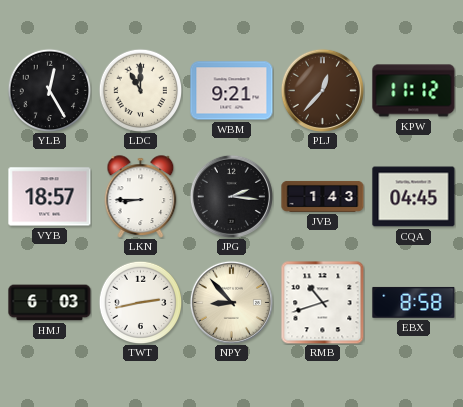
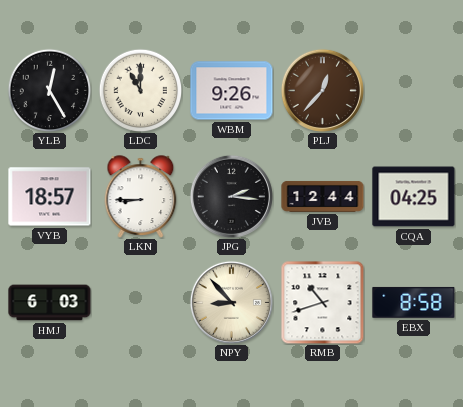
WBM: 9:21 -> 9:26 (232, 91)
KPW: 11:12 -> none (414, 91)
JVB: 1:43 -> 12:44 (323, 196)
CQA: 04:45 -> 04:25 (414, 197)
TWT: 2:43 -> none (140, 302)
